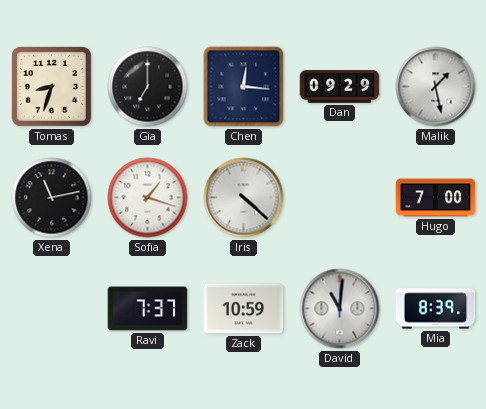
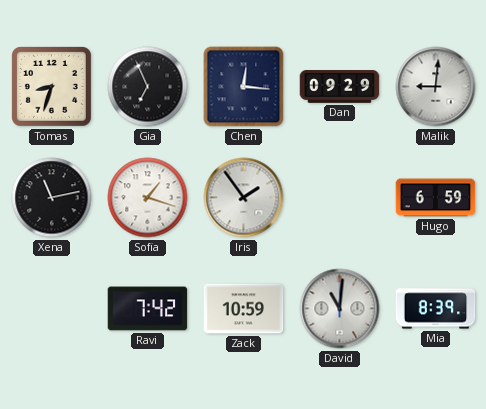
Gia: 7:00 -> 6:56 (148, 87)
Malik: 1:28 -> 9:01 (436, 87)
Iris: 4:22 -> 1:54 (244, 198)
Hugo: 7:00 -> 6:59 (436, 198)
Ravi: 7:37 -> 7:42 (148, 309)
